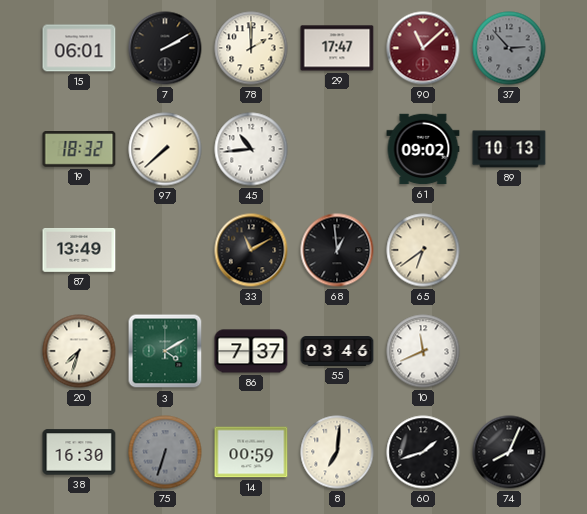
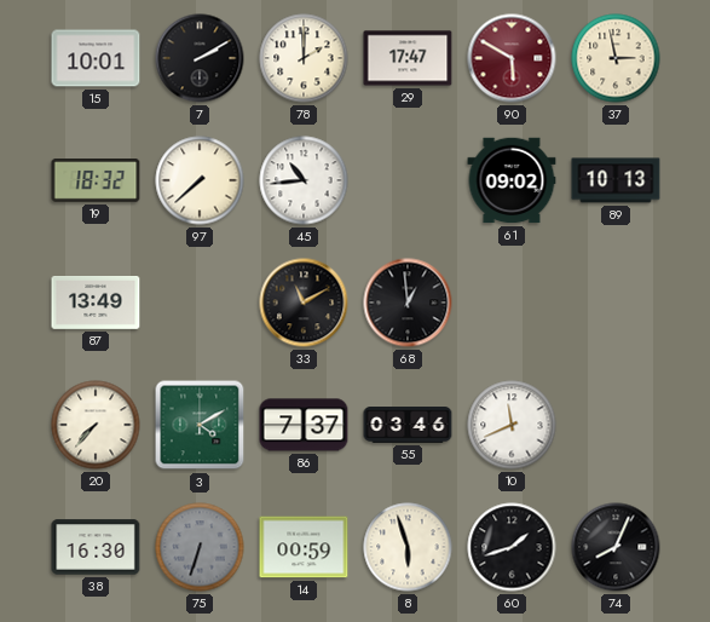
15: 06:01 -> 10:01 (96, 58)
90: 11:08 -> 5:50 (512, 58)
37: 2:53 -> 2:58 (616, 58)
37 dial: grey -> cream (616, 58)
65: 6:39 -> none (423, 250)
20: 7:33 -> 7:37 (96, 425)
8: 7:01 -> 5:57 (408, 547)
